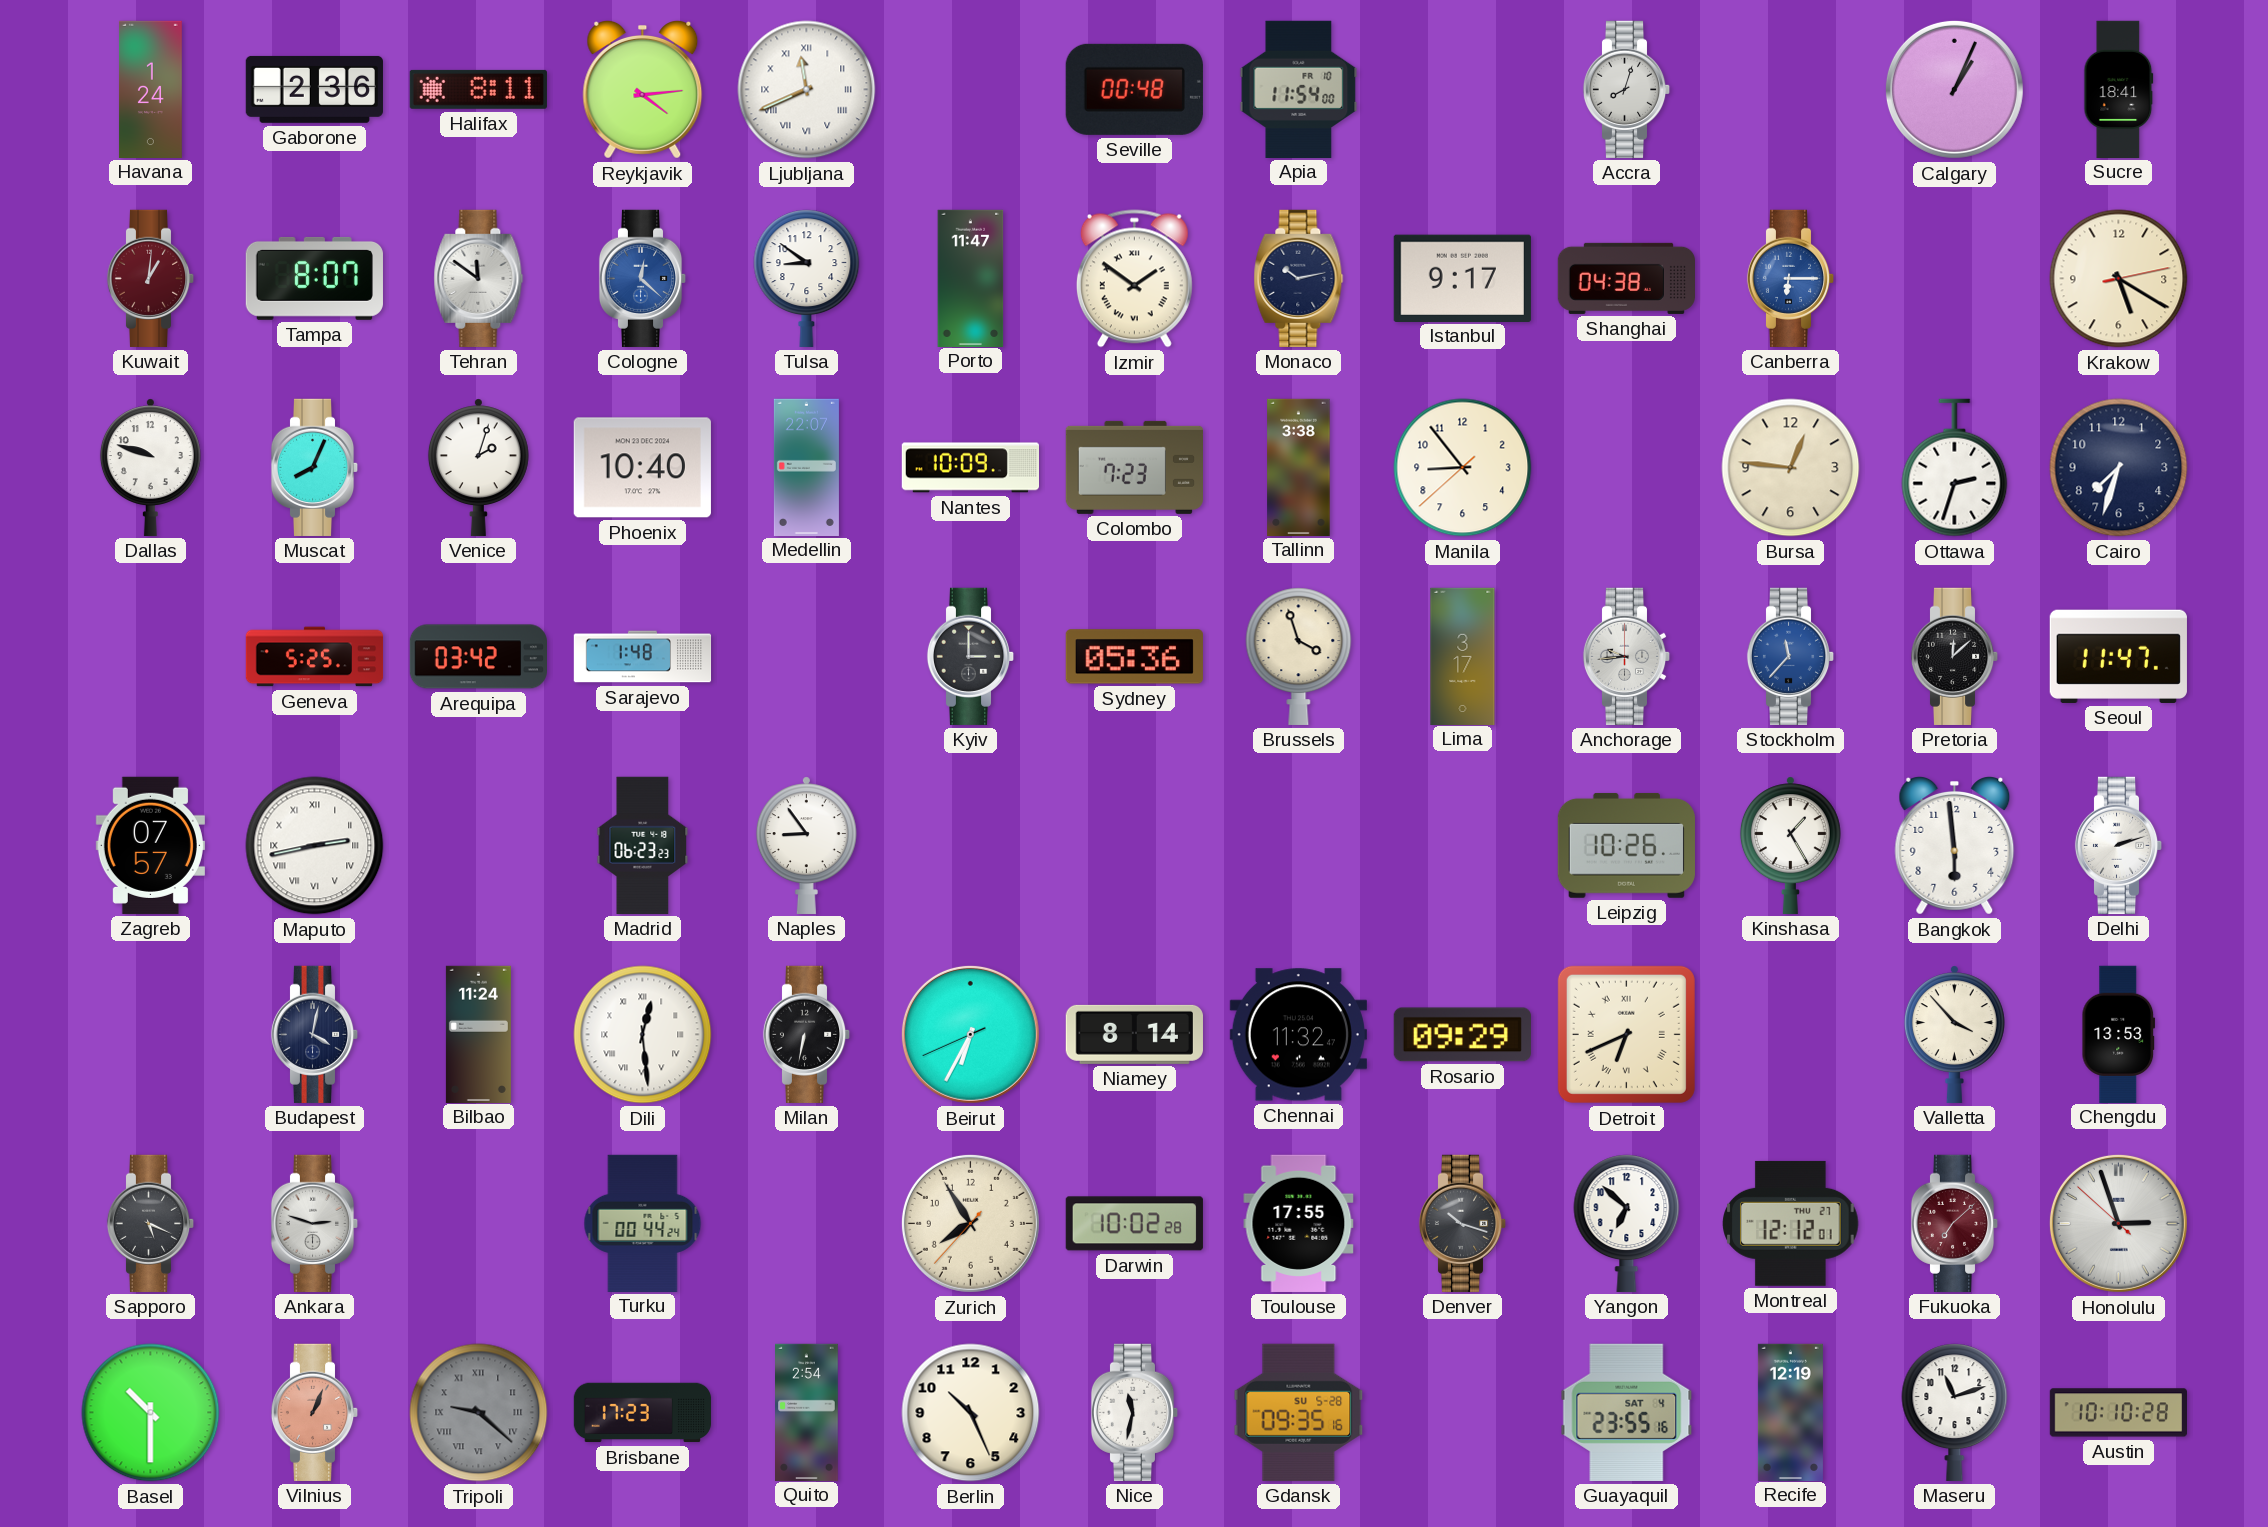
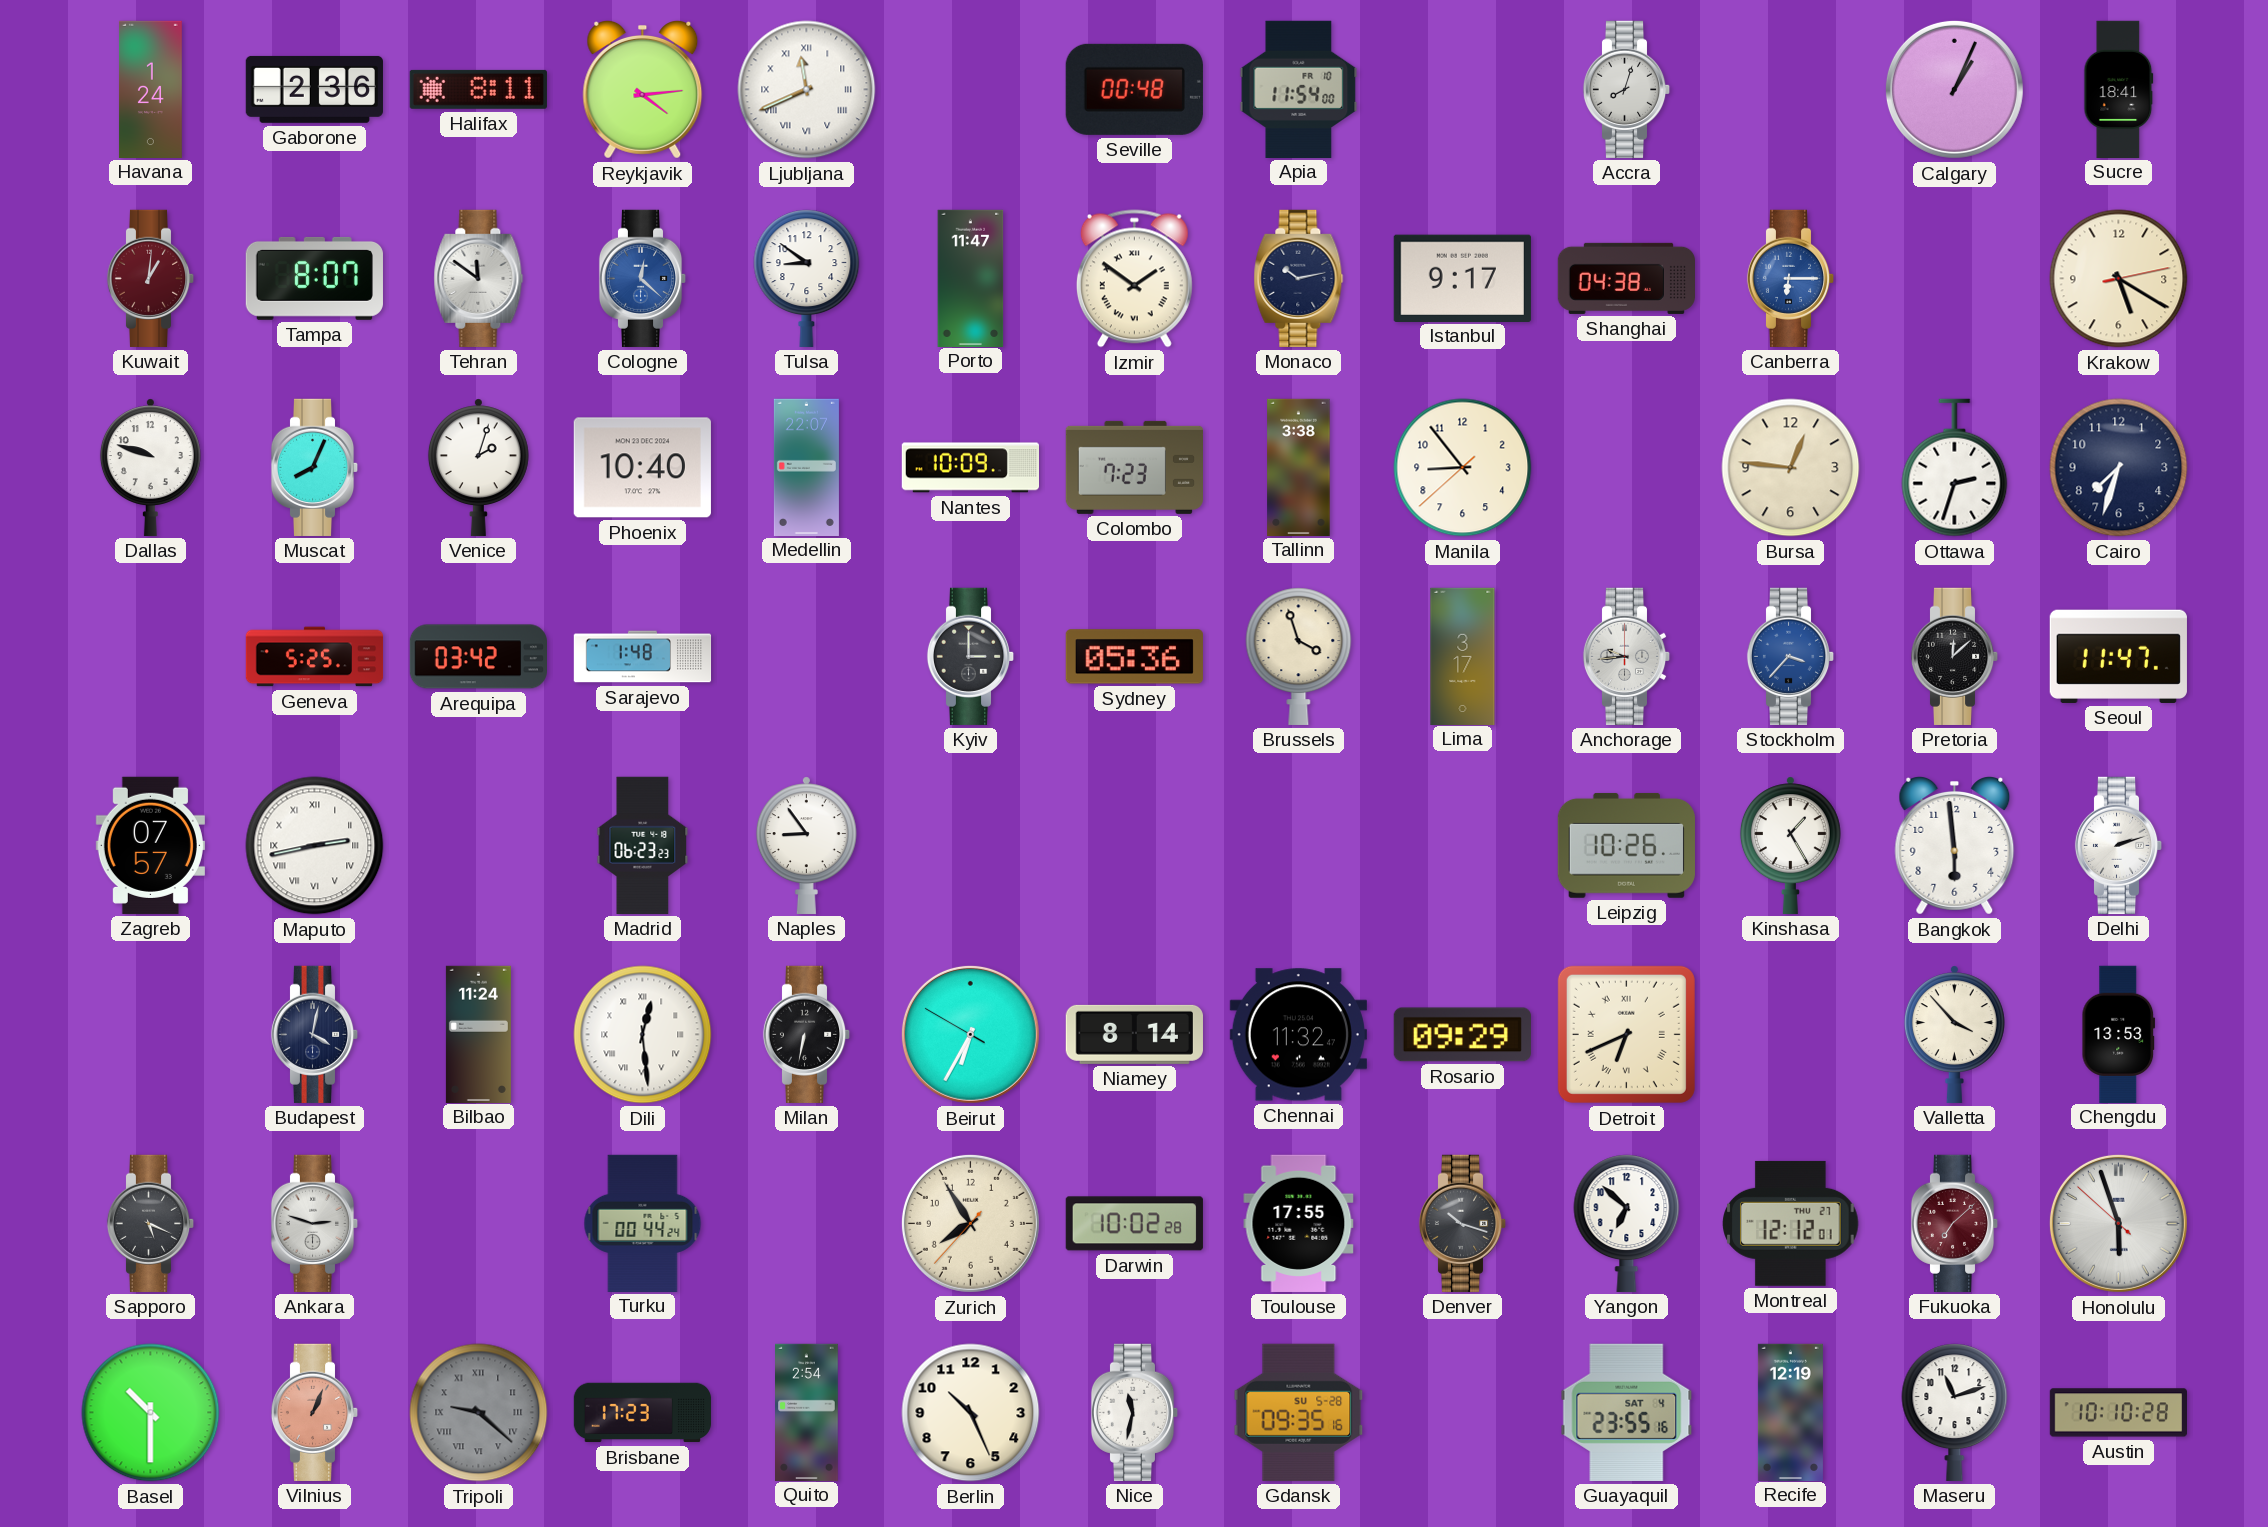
Stockholm: 11:37 -> 3:37 (1791, 656)
Beirut: 6:34:41 -> 6:34:50 (970, 1034)
Honolulu: 2:56 -> 5:56 (2118, 1223)
